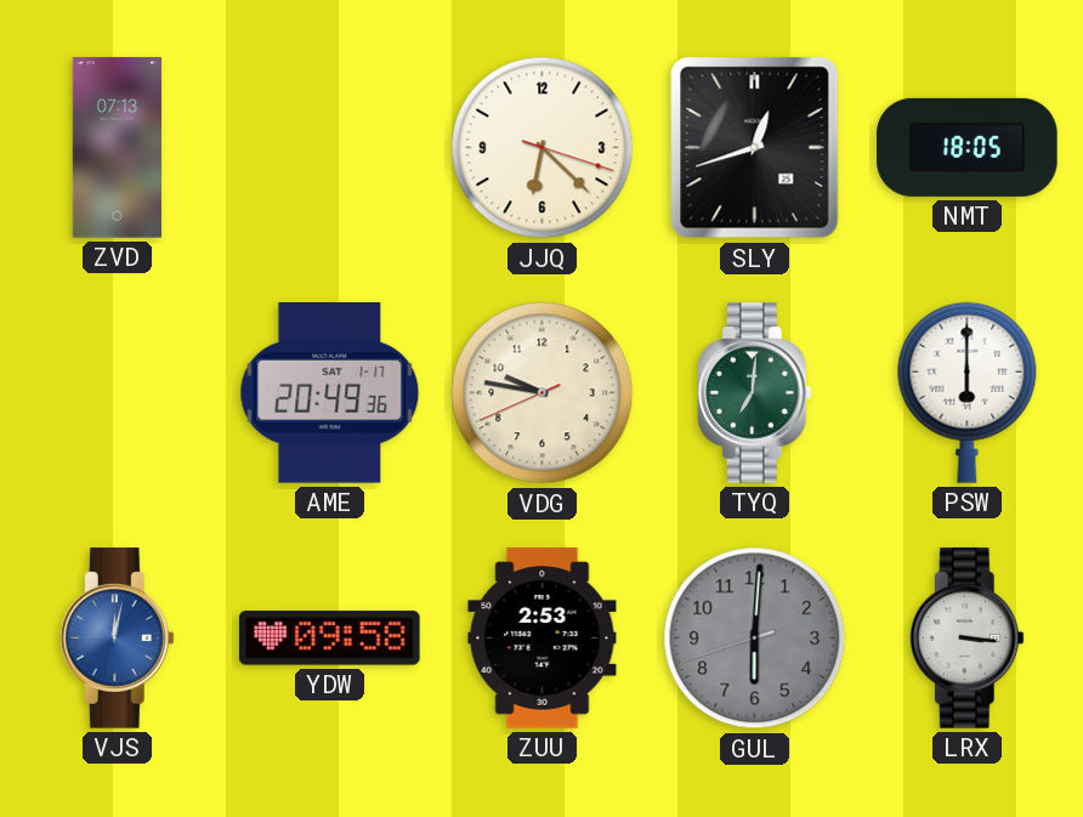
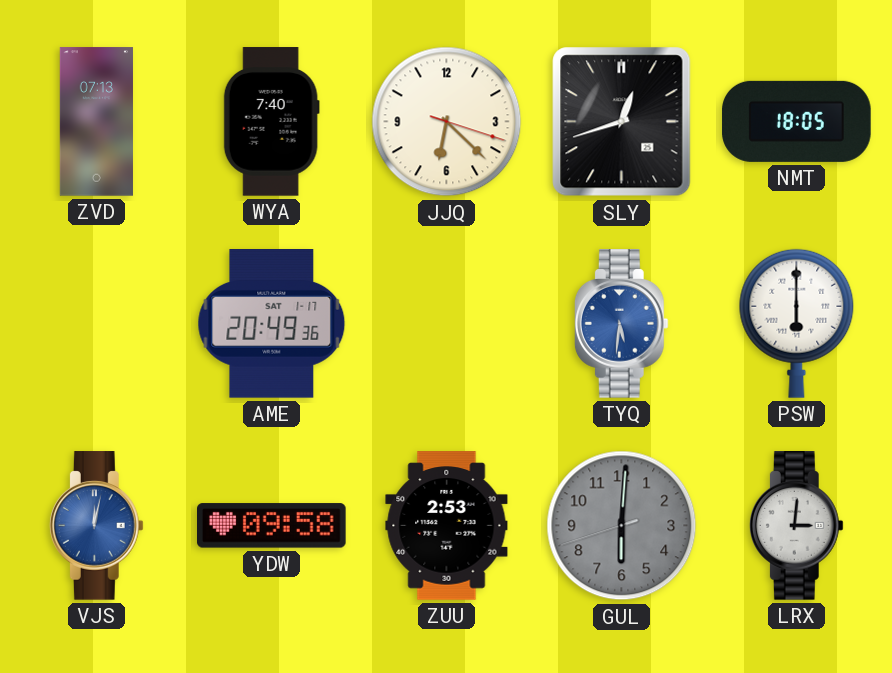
WYA: none -> 7:40 (271, 122)
VDG: 9:46 -> none (543, 393)
TYQ: 7:01 -> 5:31 (621, 324)
TYQ dial: green -> blue (621, 324)
LRX: 3:16 -> 3:01 (796, 526)
